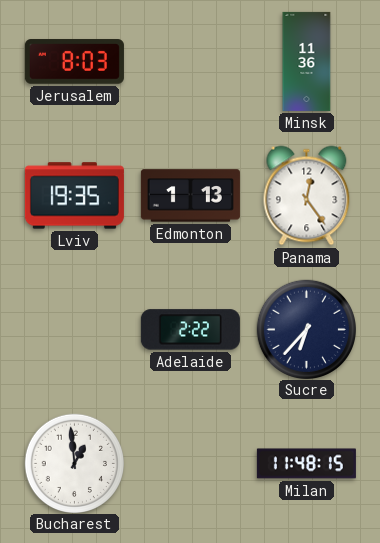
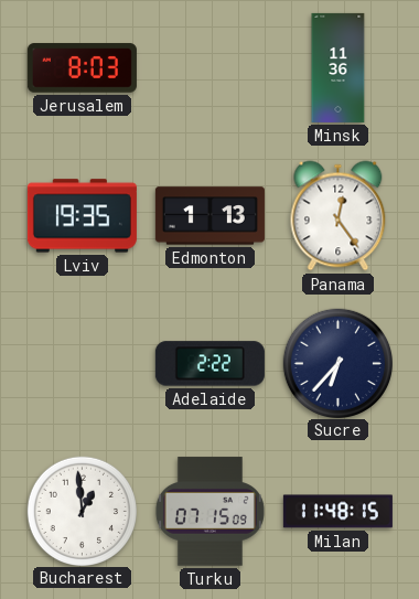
Turku: none -> 07:15 (209, 512)
